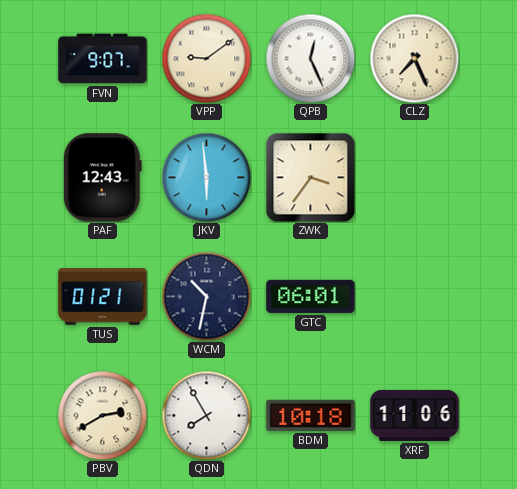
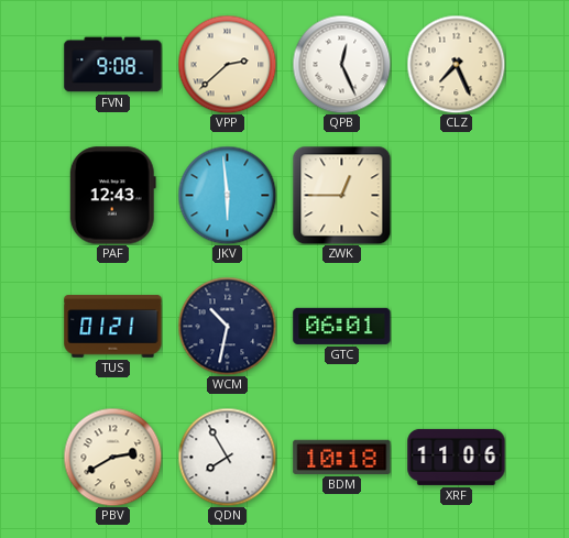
FVN: 9:07 -> 9:08 (113, 65)
VPP: 9:09 -> 2:38 (227, 64)
ZWK: 3:36 -> 12:45 (341, 195)
